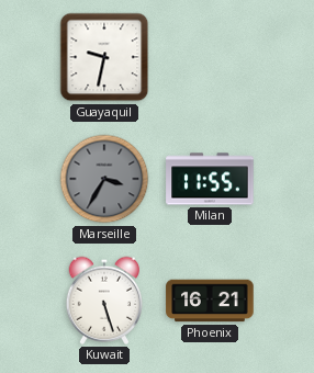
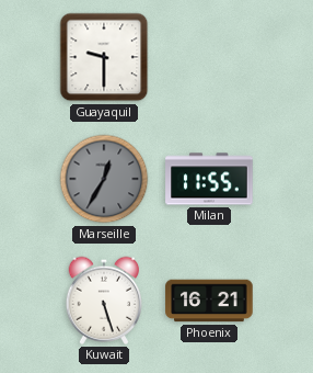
Guayaquil: 9:32 -> 9:30 (104, 57)
Marseille: 3:35 -> 12:35 (104, 179)
